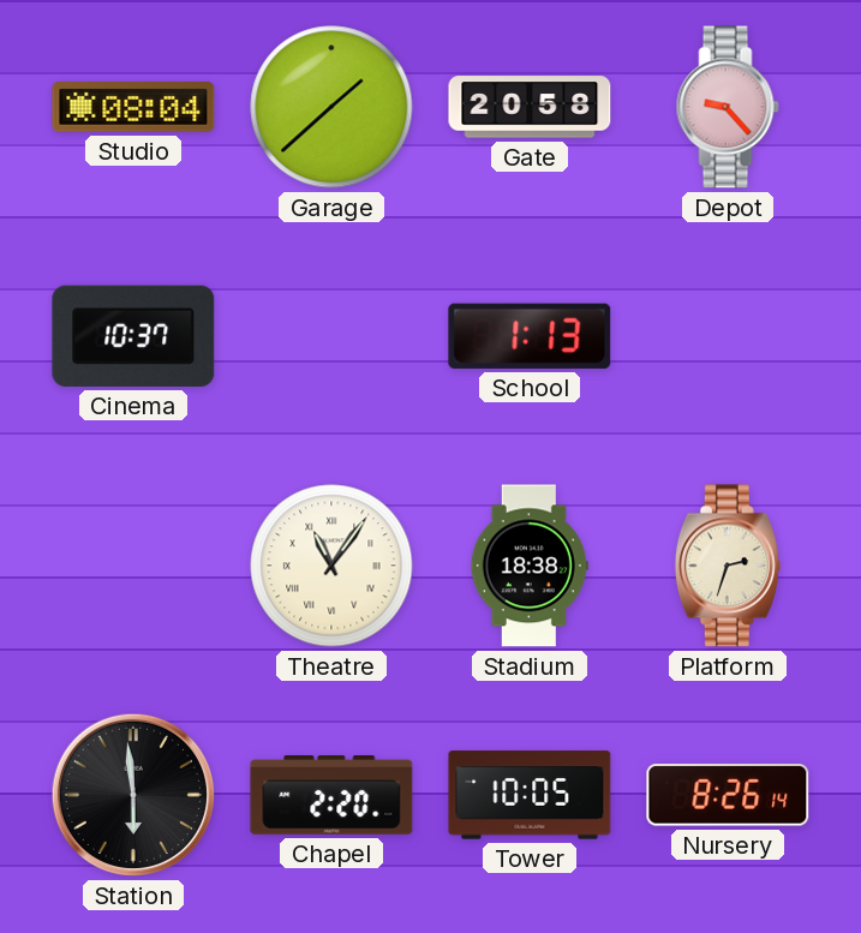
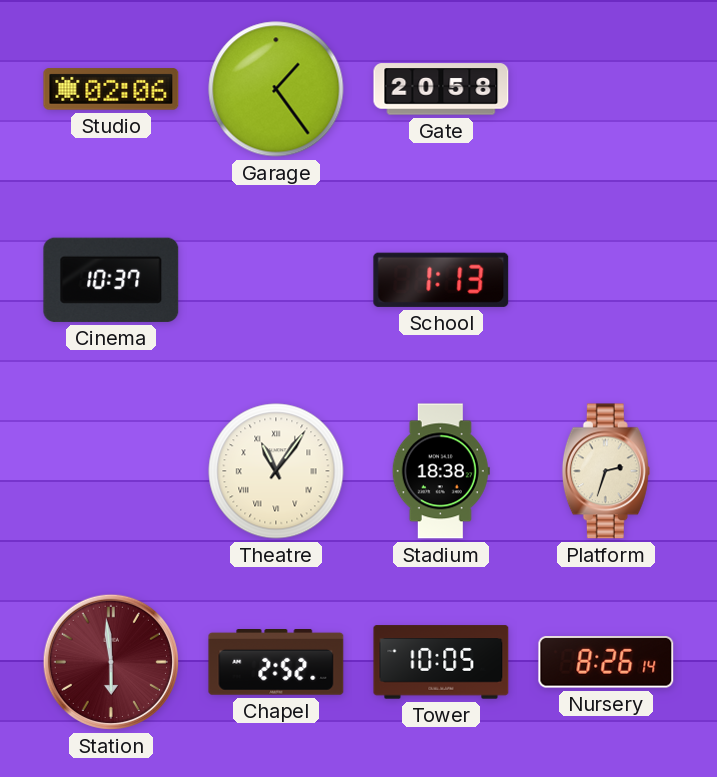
Studio: 08:04 -> 02:06 (111, 89)
Garage: 1:38 -> 1:24 (276, 89)
Depot: 9:23 -> none (728, 107)
Station dial: black -> burgundy (111, 662)
Chapel: 2:20 -> 2:52 (276, 663)
